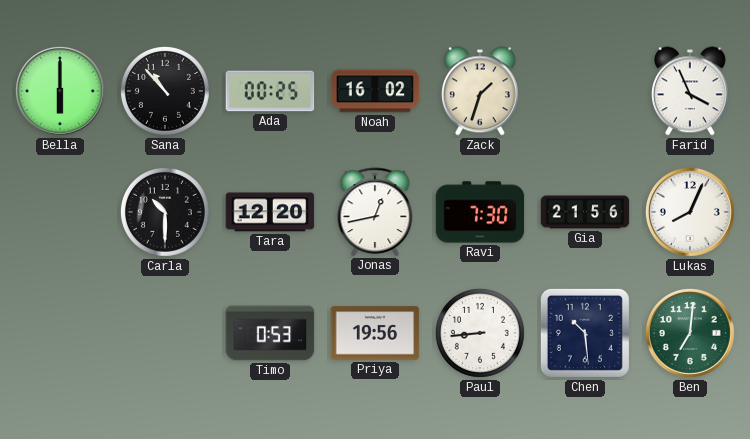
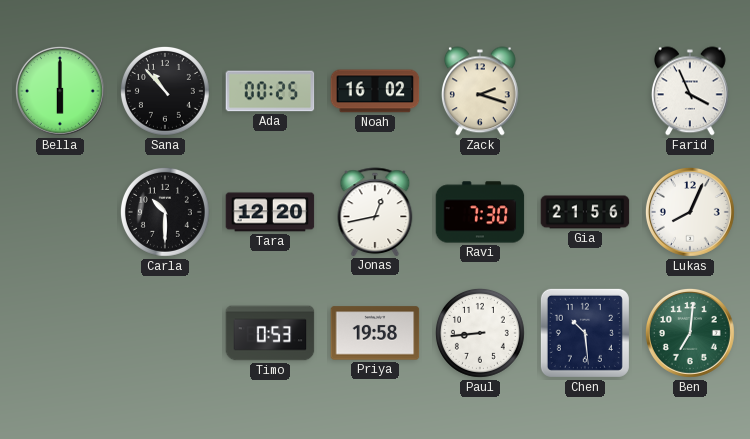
Zack: 1:33 -> 2:18 (480, 91)
Priya: 19:56 -> 19:58 (375, 333)
